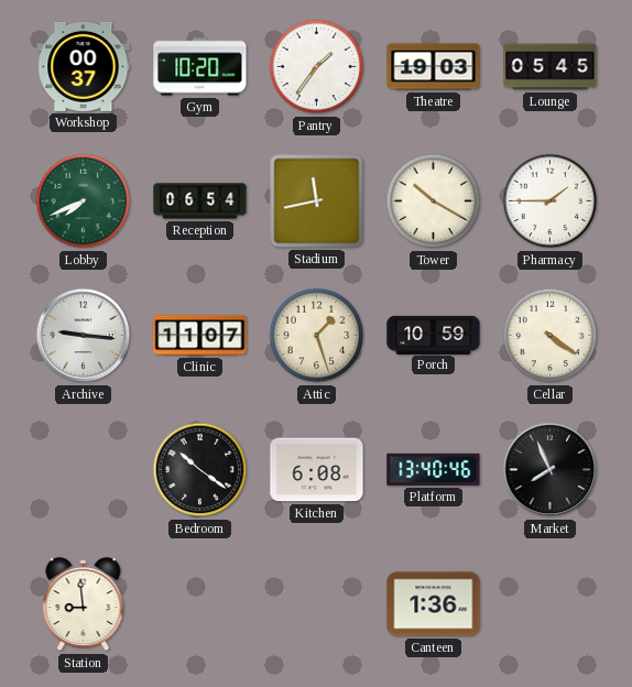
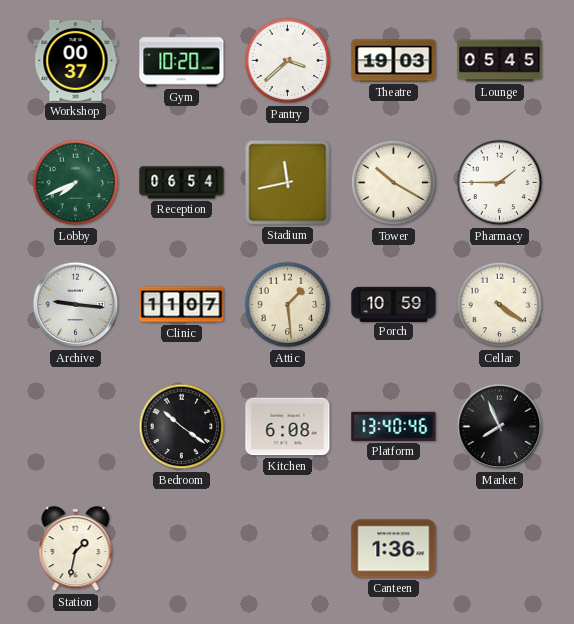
Pantry: 1:36 -> 3:38 (288, 61)
Attic: 1:27 -> 1:29 (288, 305)
Station: 8:59 -> 1:32 (76, 549)
